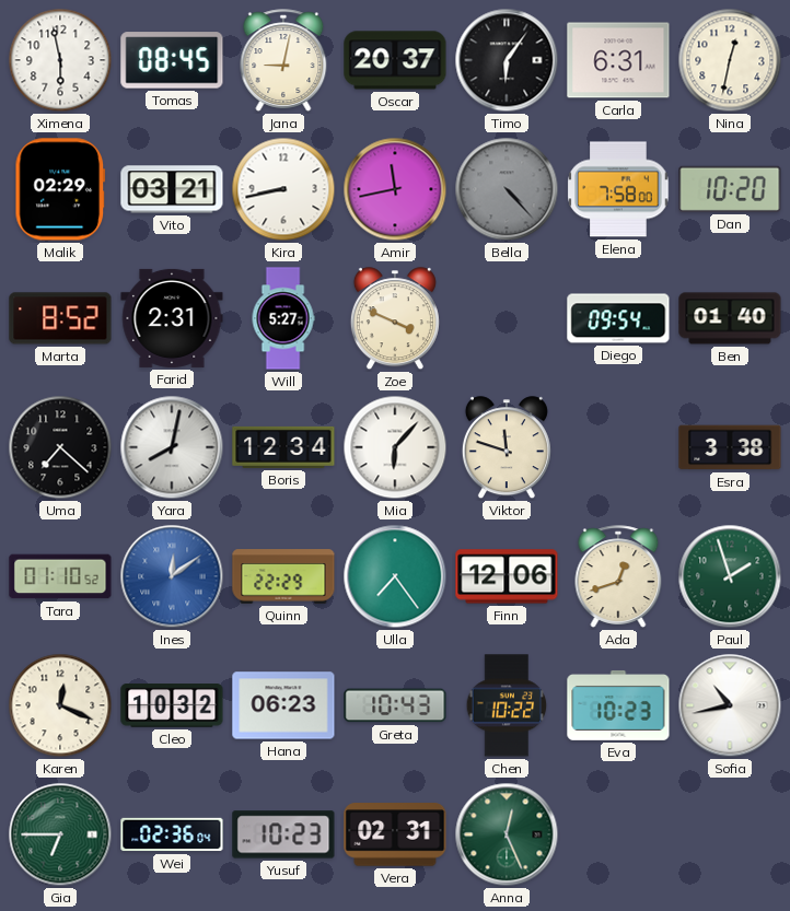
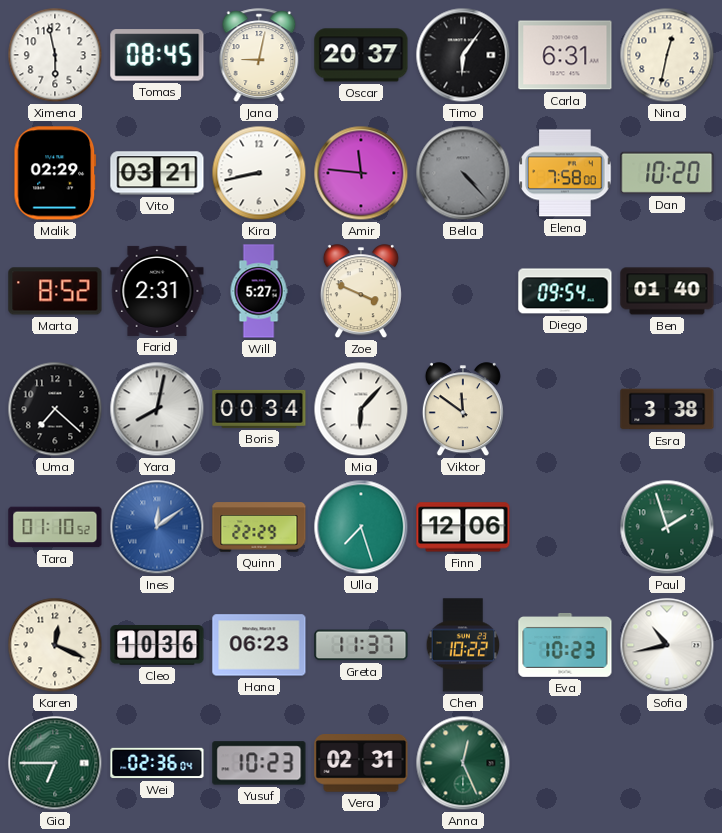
Amir: 11:43 -> 11:46 (361, 173)
Boris: 12:34 -> 00:34 (259, 409)
Viktor: 11:48 -> 11:51 (463, 410)
Ulla: 7:24 -> 7:27 (361, 527)
Ada: 12:42 -> none (618, 576)
Cleo: 10:32 -> 10:36 (157, 645)
Greta: 10:43 -> 11:37 (361, 645)
